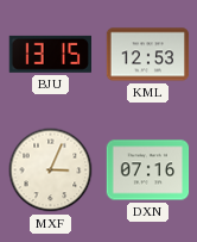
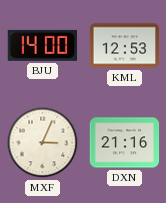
BJU: 13:15 -> 14:00 (42, 45)
DXN: 07:16 -> 21:16 (125, 143)
